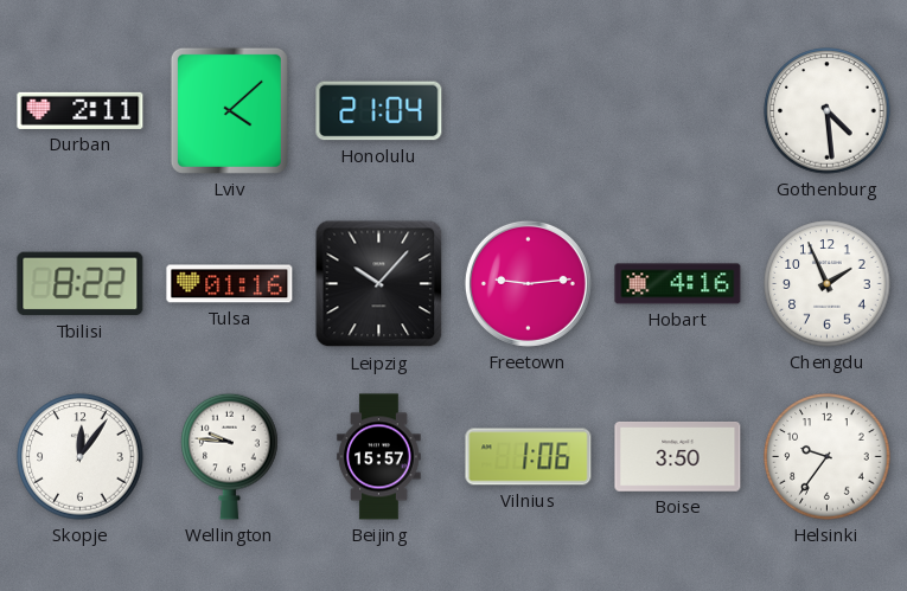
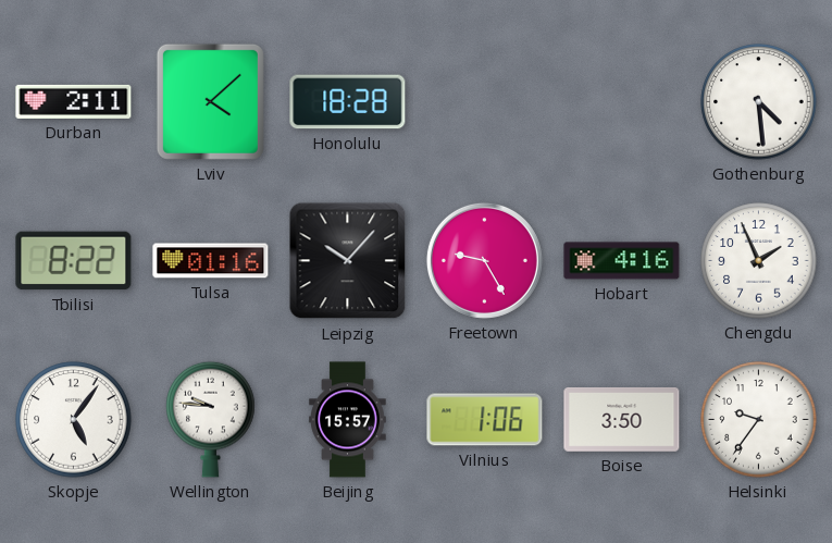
Honolulu: 21:04 -> 18:28 (348, 102)
Freetown: 9:14 -> 9:25 (484, 260)
Skopje: 12:06 -> 5:06 (74, 420)
